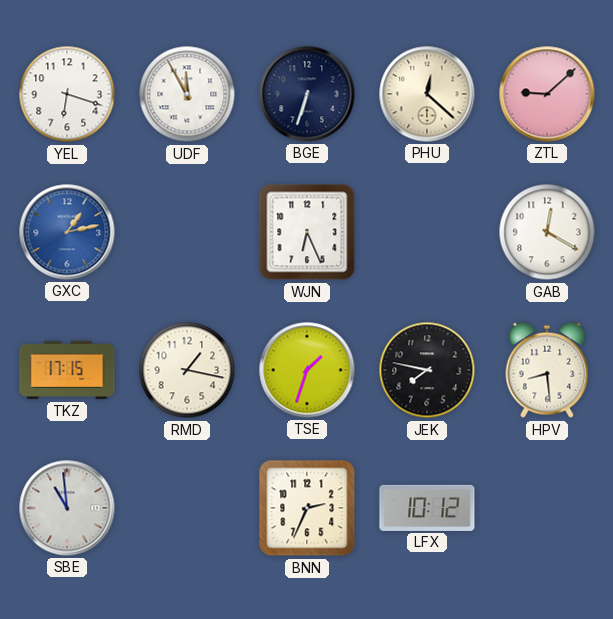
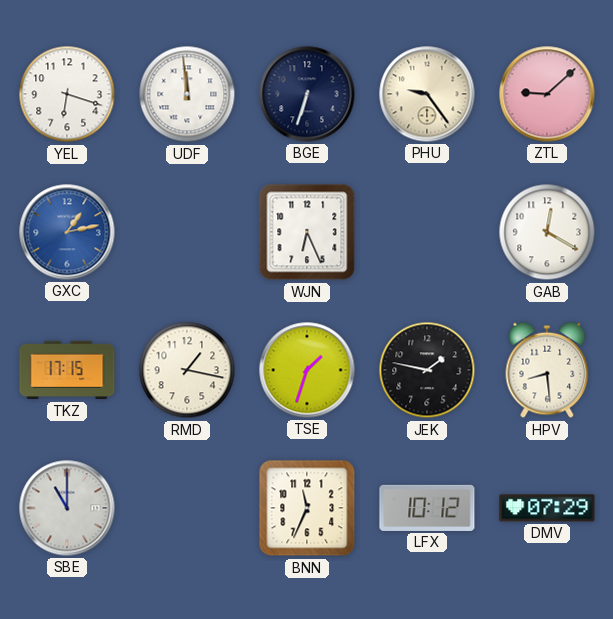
UDF: 11:55 -> 11:59 (187, 94)
PHU: 12:22 -> 9:24 (427, 94)
JEK: 7:47 -> 1:47 (427, 370)
SBE: 10:59 -> 11:00 (67, 508)
BNN: 2:34 -> 11:34 (307, 508)
DMV: none -> 07:29 (547, 508)
